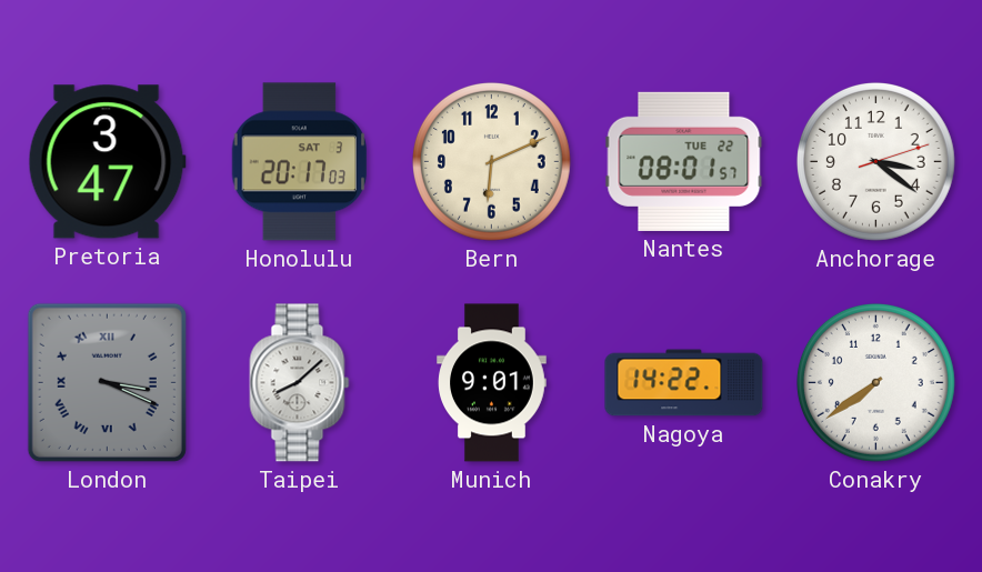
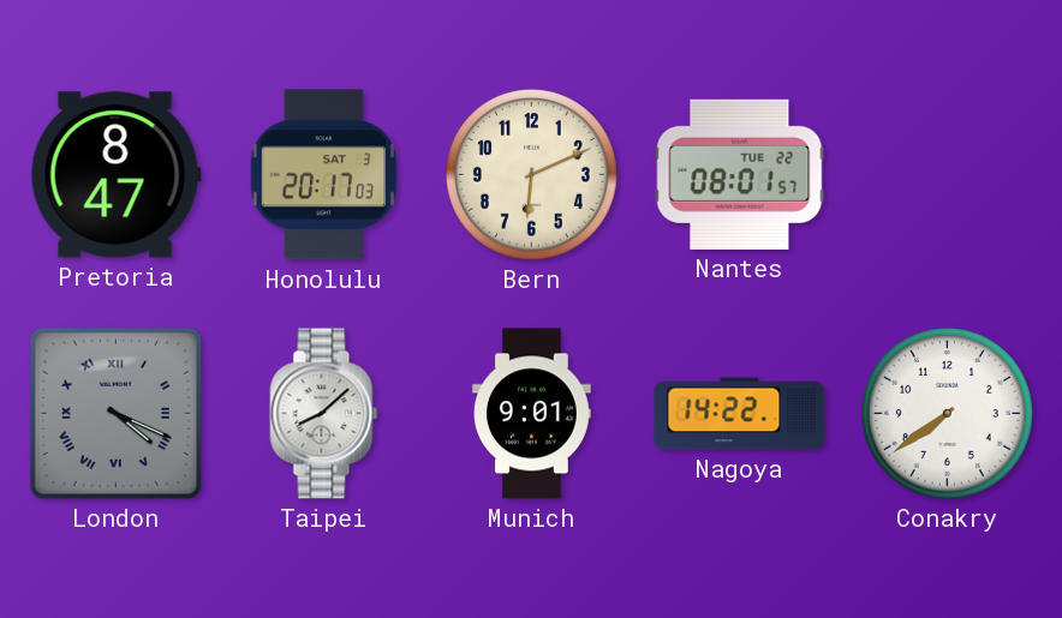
Pretoria: 3:47 -> 8:47 (115, 175)
Anchorage: 3:21 -> none (875, 161)
London: 3:19 -> 4:19 (115, 413)
